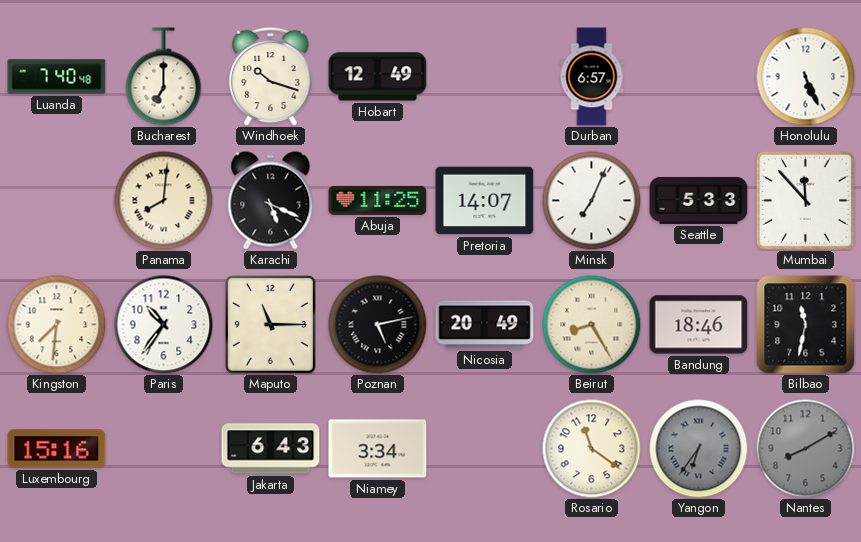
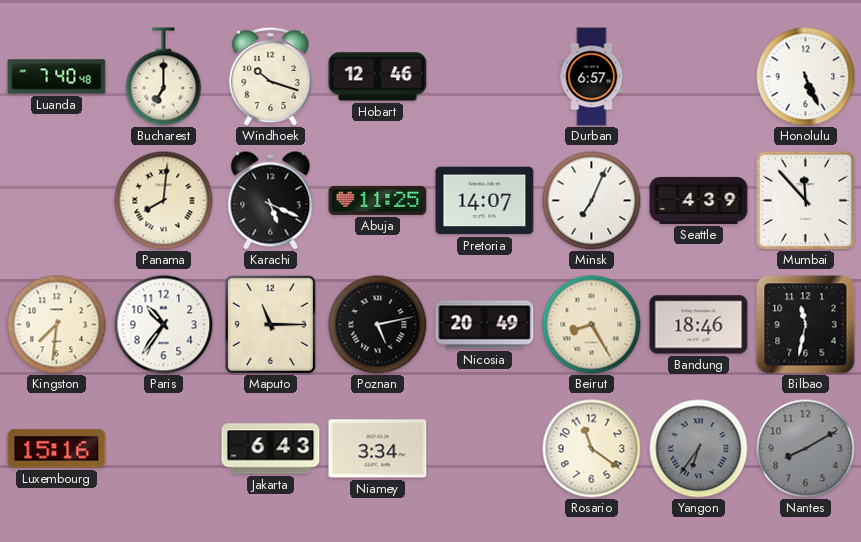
Hobart: 12:49 -> 12:46 (378, 77)
Seattle: 5:33 -> 4:39 (699, 200)
